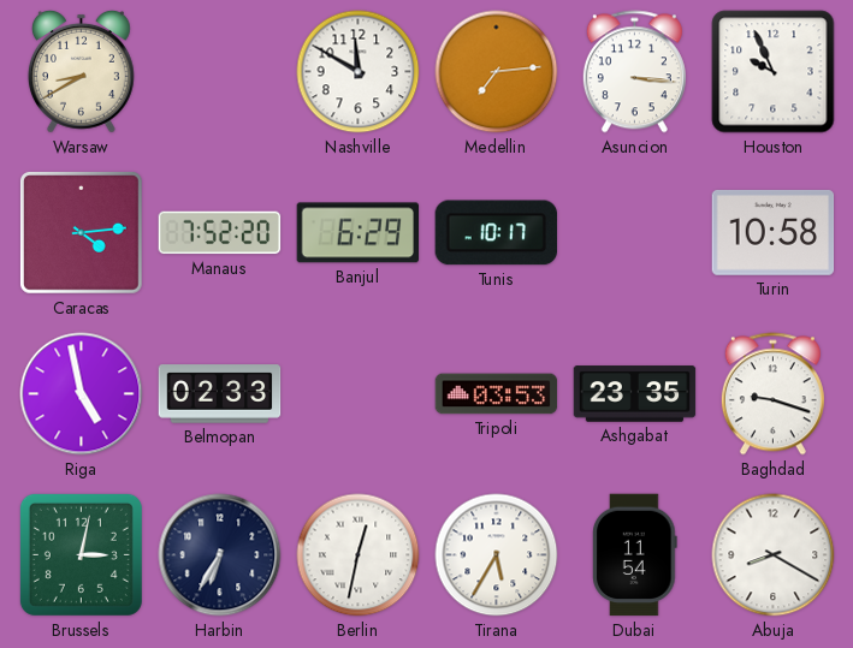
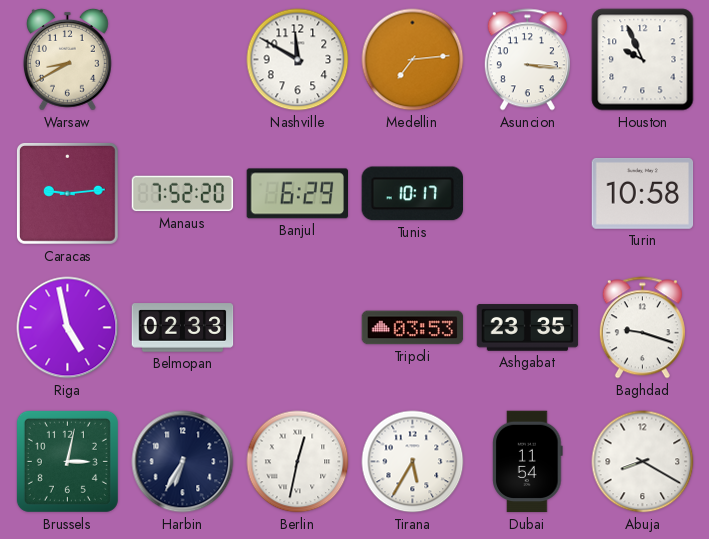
Caracas: 4:14 -> 9:14 (67, 193)
